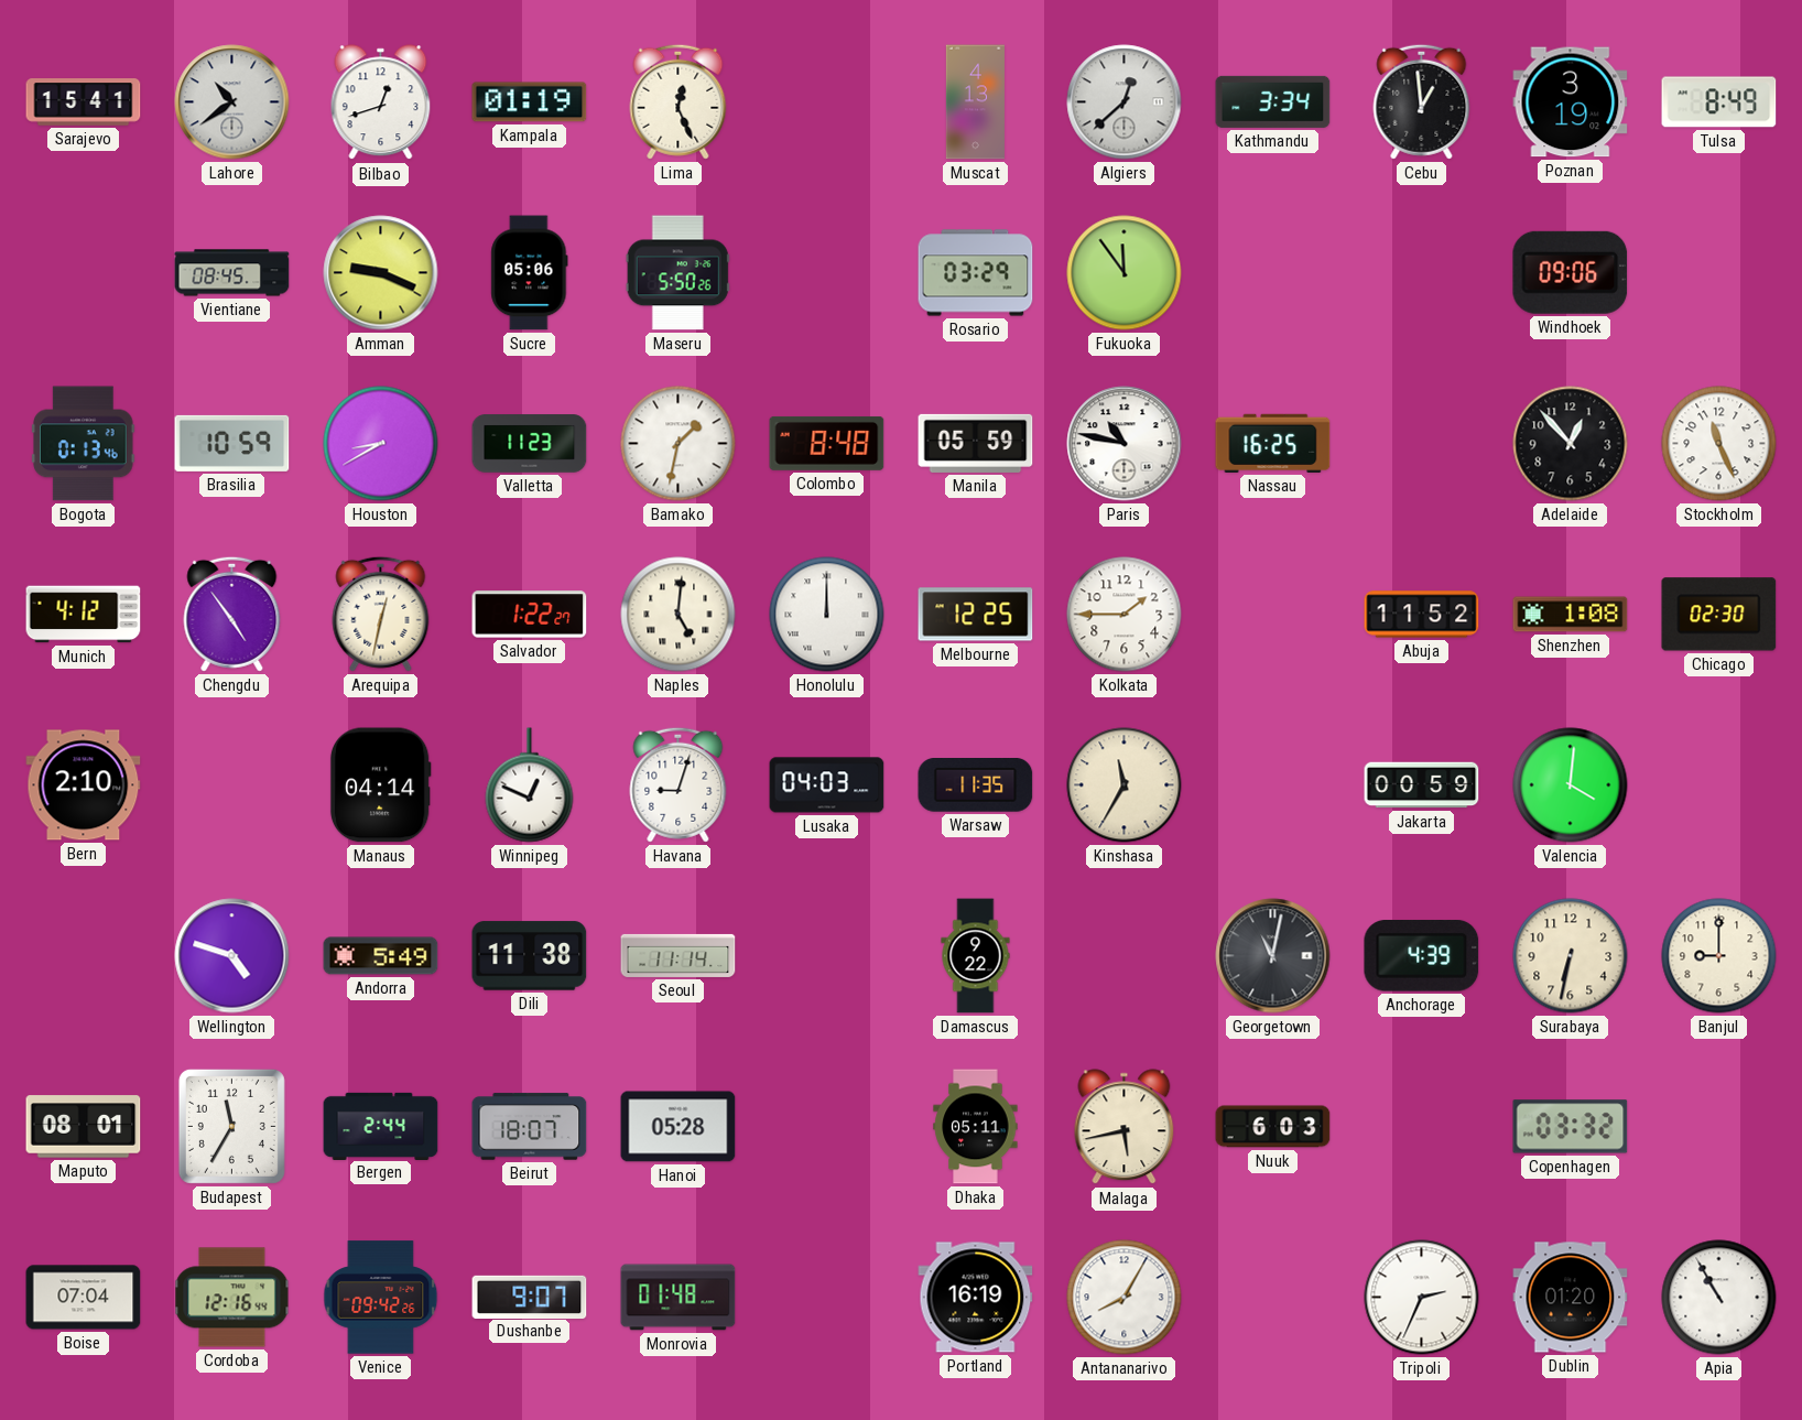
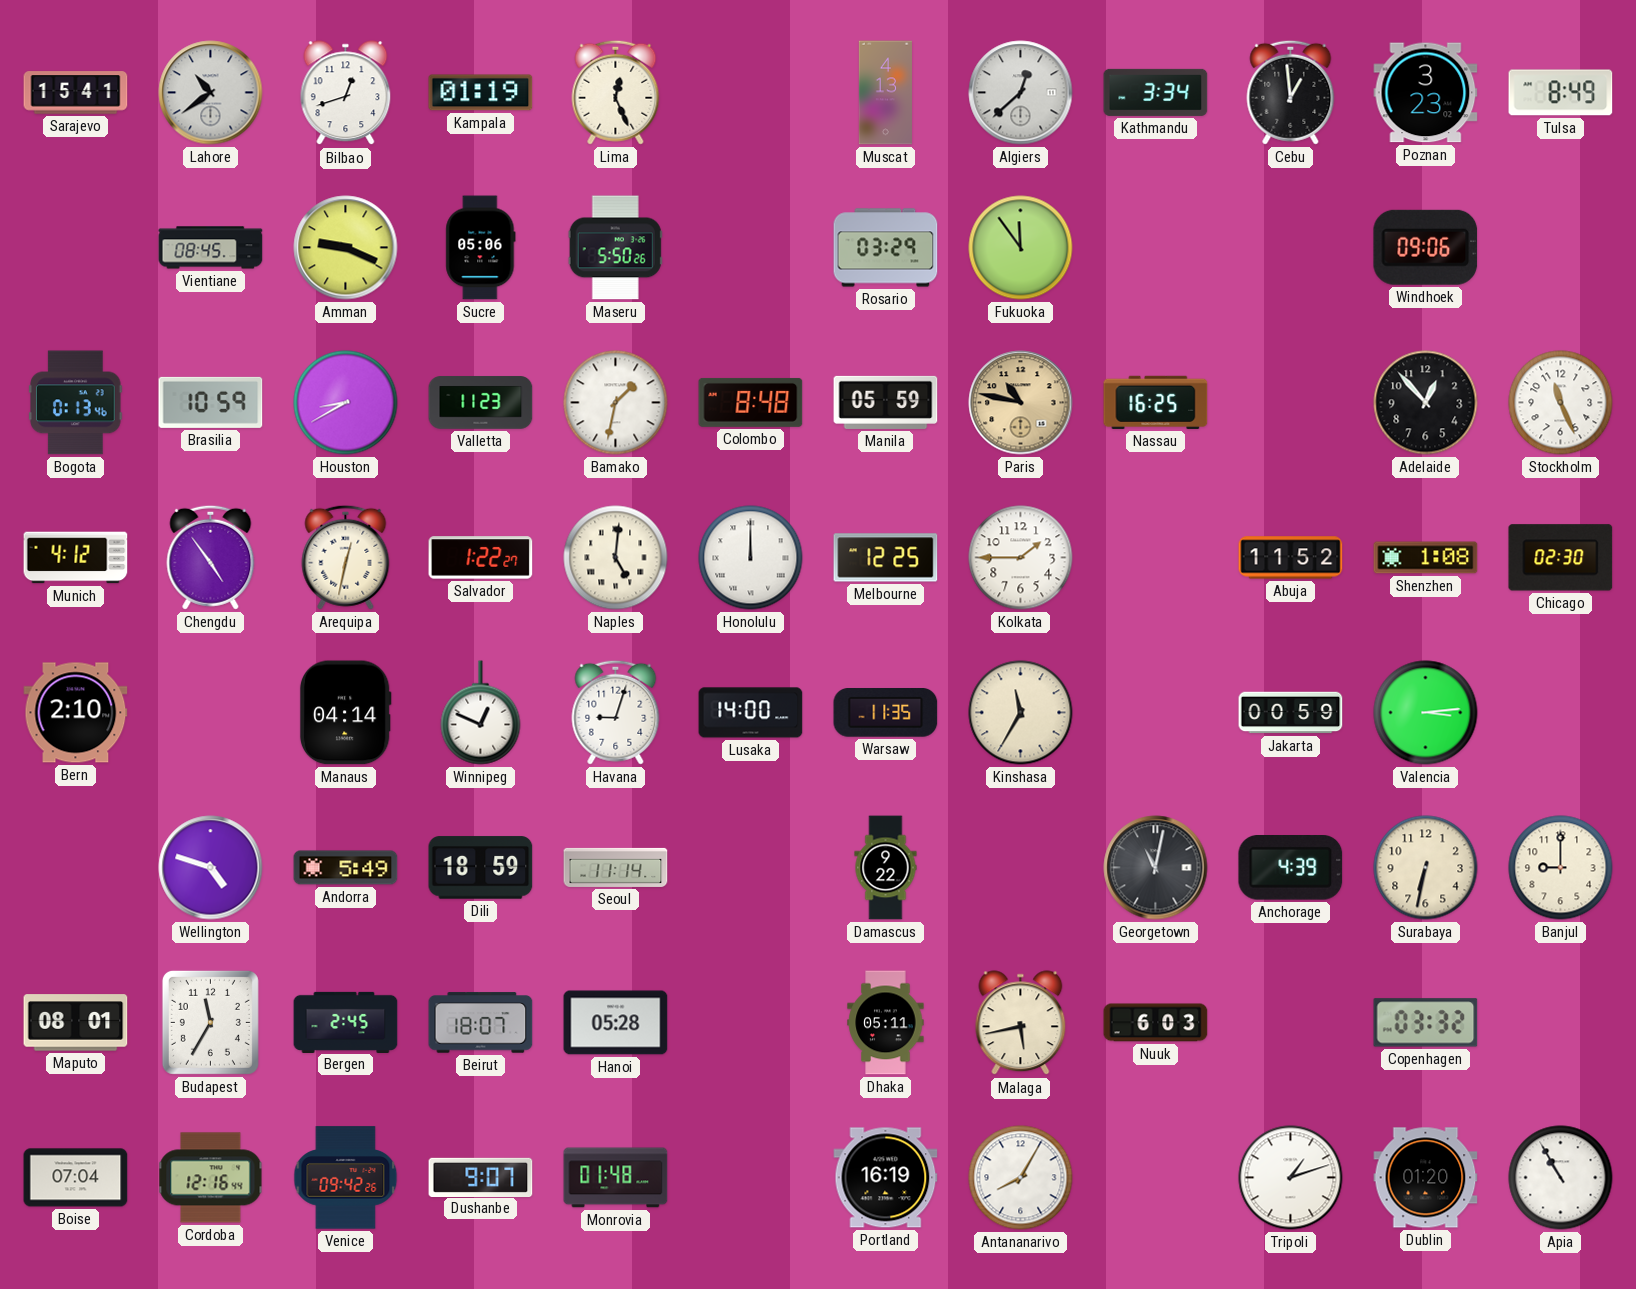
Poznan: 3:19 -> 3:23 (1426, 93)
Paris dial: white -> champagne (1021, 403)
Lusaka: 04:03 -> 14:00 (751, 713)
Valencia: 4:01 -> 3:14 (1426, 713)
Dili: 11:38 -> 18:59 (481, 868)
Bergen: 2:44 -> 2:45 (346, 1022)
Tripoli: 2:34 -> 1:12 (1291, 1178)
